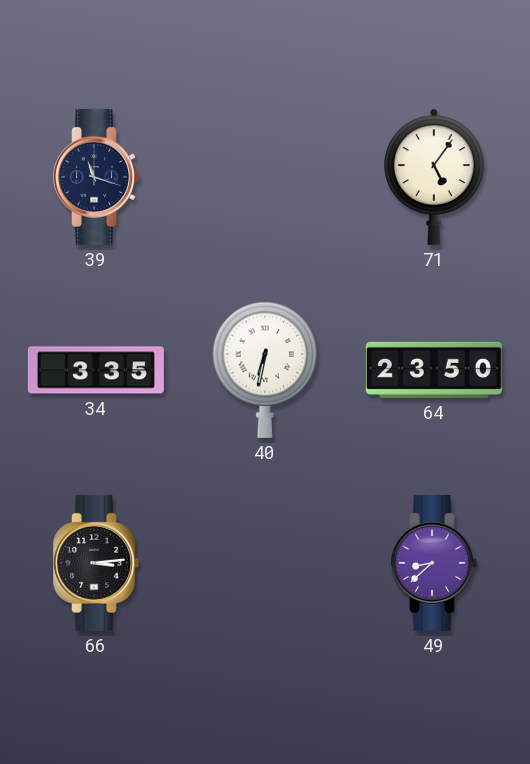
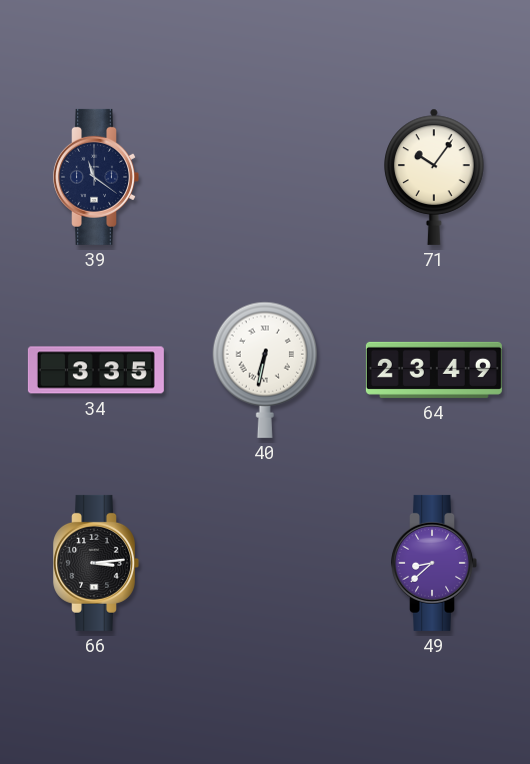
39: 11:18 -> 11:21 (96, 177)
71: 5:06 -> 10:06 (434, 177)
64: 23:50 -> 23:49 (434, 370)
